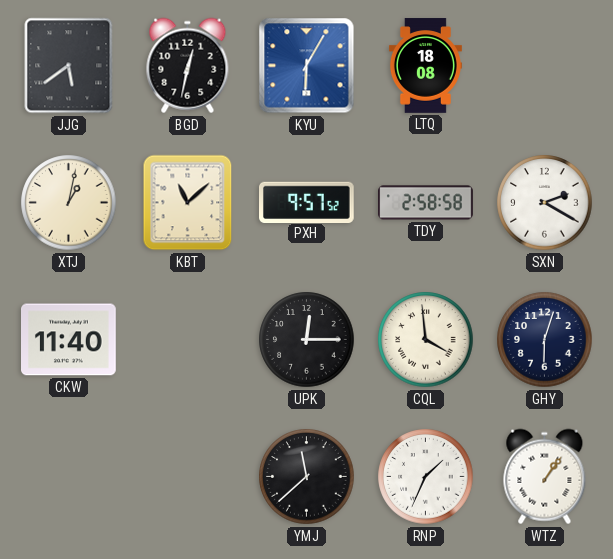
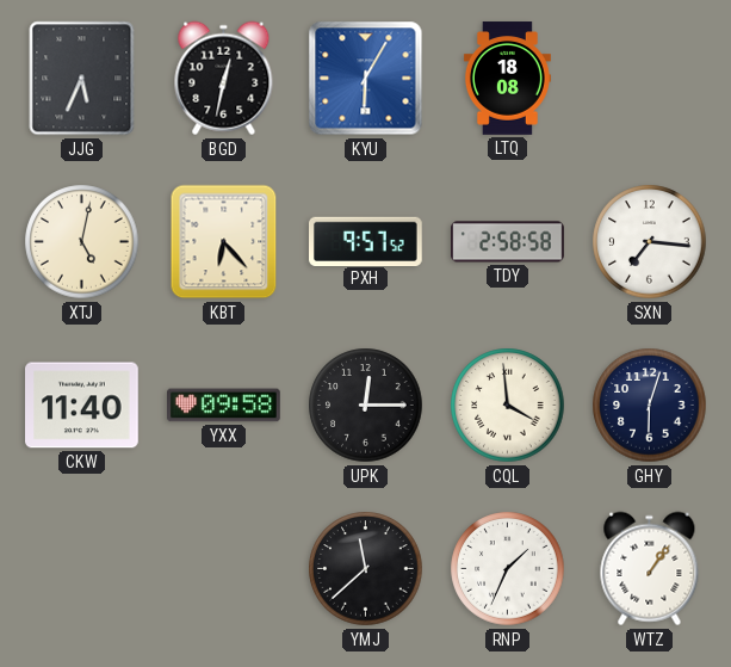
JJG: 5:39 -> 5:34 (82, 79)
XTJ: 1:02 -> 5:02 (82, 242)
KBT: 11:08 -> 6:23 (224, 242)
SXN: 2:20 -> 7:16 (650, 242)
YXX: none -> 09:58 (224, 406)
